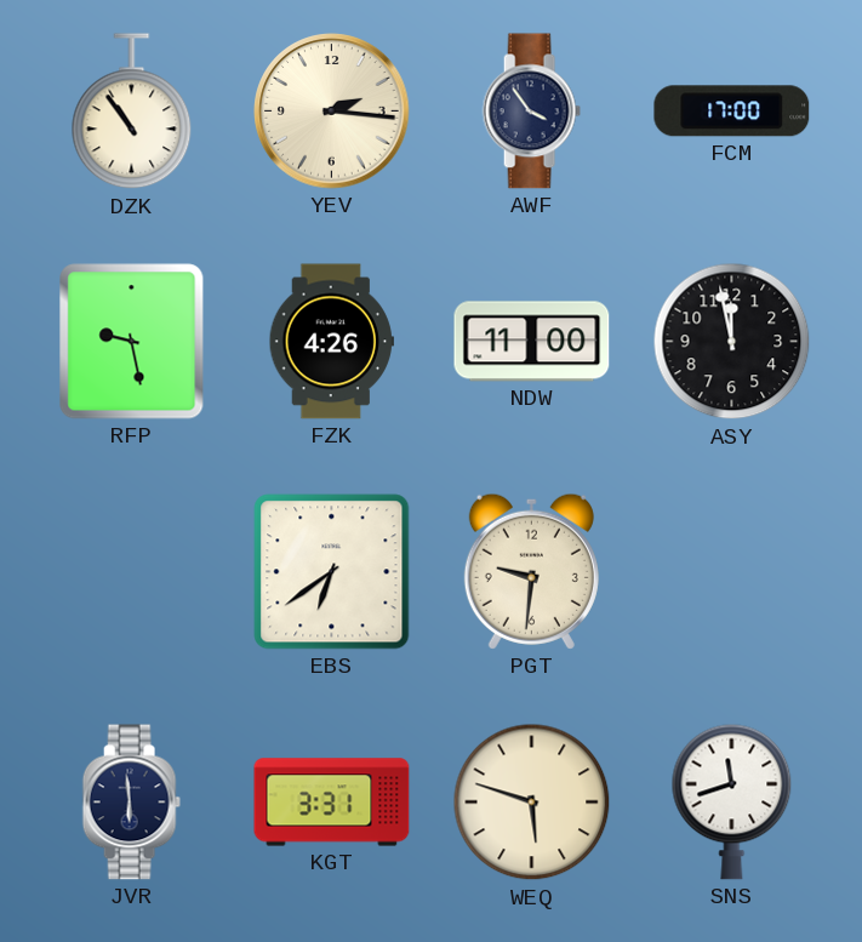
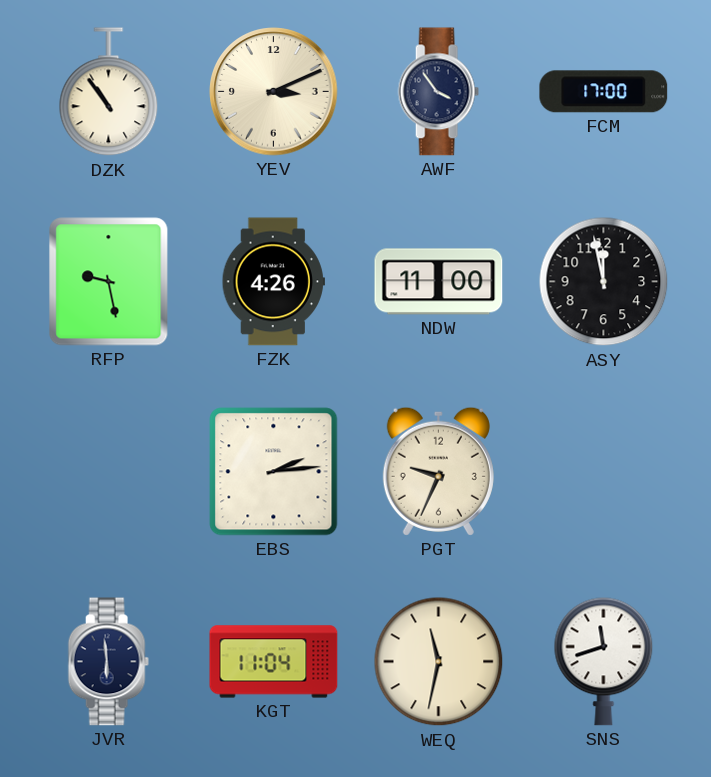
YEV: 2:16 -> 3:11 (274, 92)
EBS: 6:39 -> 2:14 (274, 472)
PGT: 9:31 -> 9:34 (438, 471)
KGT: 3:31 -> 11:04 (274, 662)
WEQ: 5:48 -> 11:32 (439, 662)
